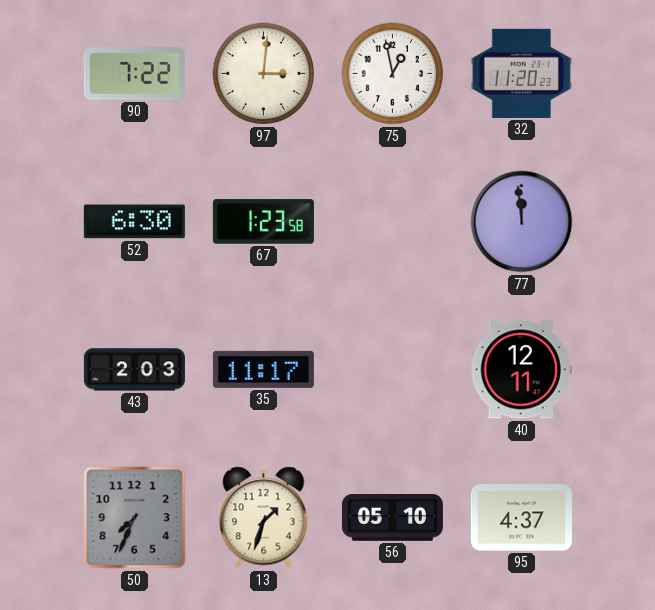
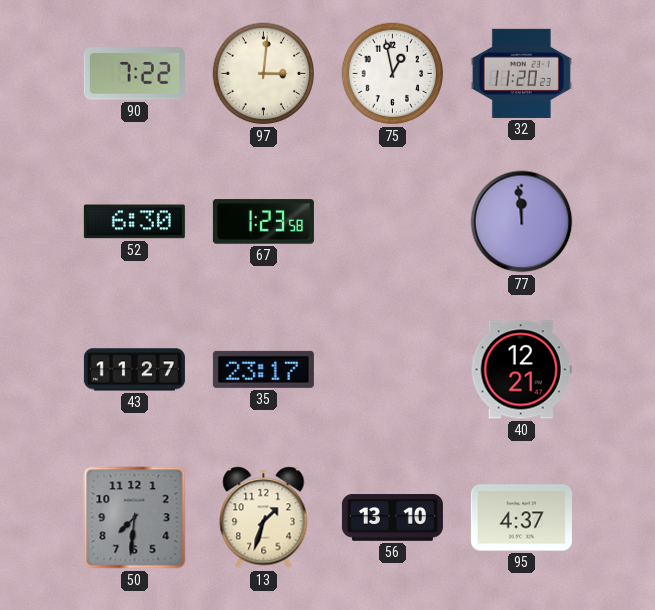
43: 2:03 -> 11:27 (134, 370)
35: 11:17 -> 23:17 (263, 369)
40: 12:11 -> 12:21 (521, 370)
50: 7:34 -> 7:31 (135, 518)
56: 05:10 -> 13:10 (392, 518)
